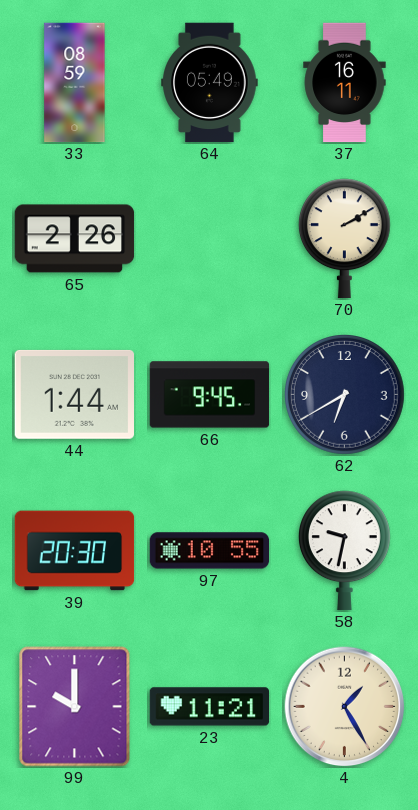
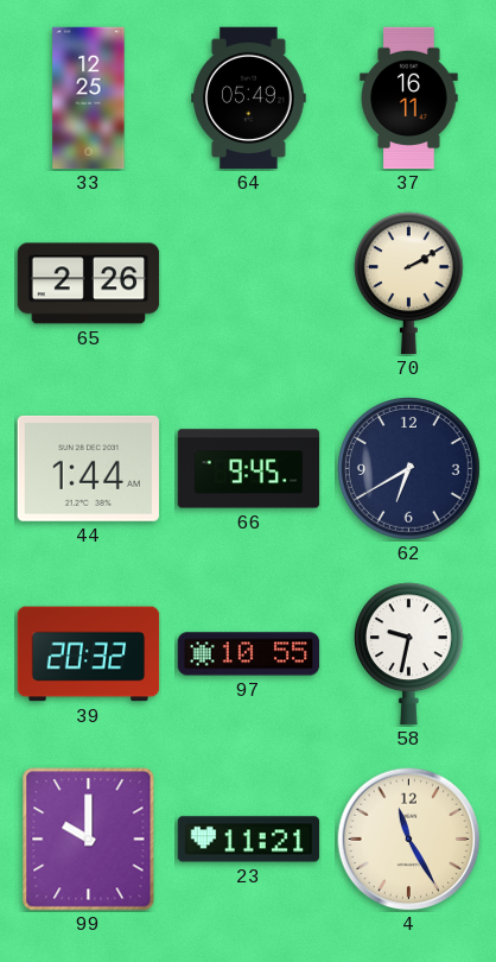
33: 08:59 -> 12:25 (89, 99)
39: 20:30 -> 20:32 (89, 654)
4: 1:25 -> 11:25 (409, 840)
